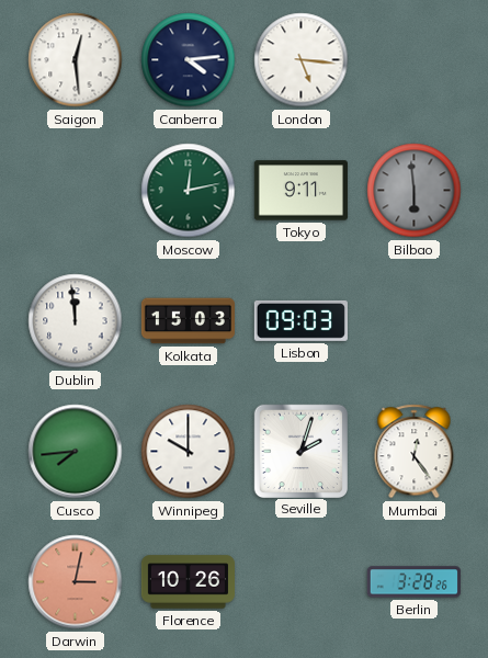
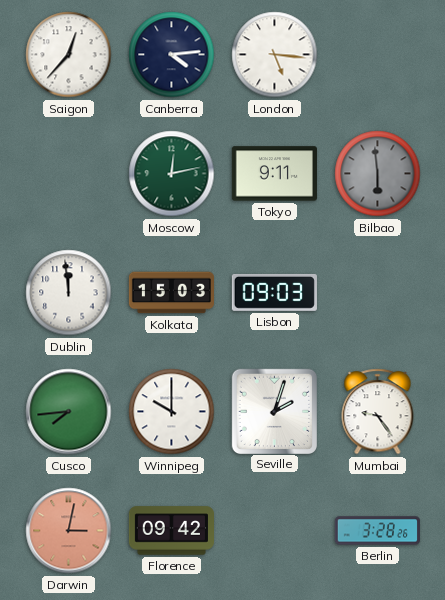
Saigon: 12:29 -> 12:37 (69, 55)
Mumbai: 12:24 -> 9:24 (378, 412)
Florence: 10:26 -> 09:42 (171, 531)
